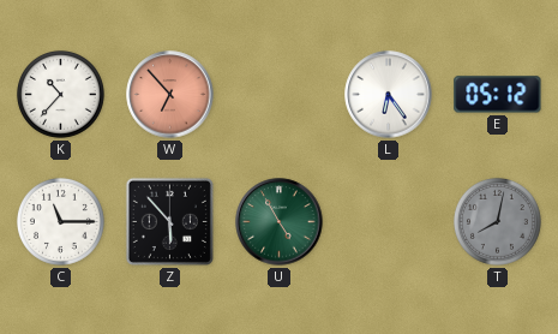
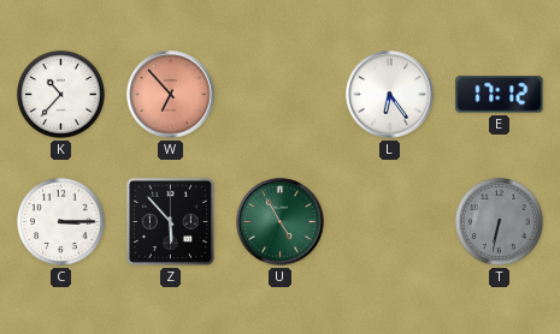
E: 05:12 -> 17:12 (500, 95)
C: 11:15 -> 3:15 (60, 221)
T: 8:02 -> 6:32 (499, 221)
